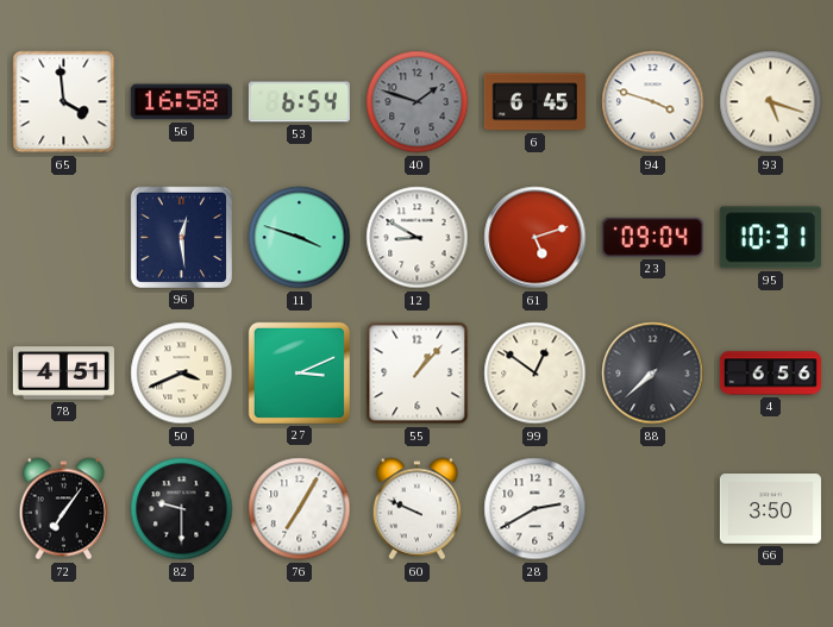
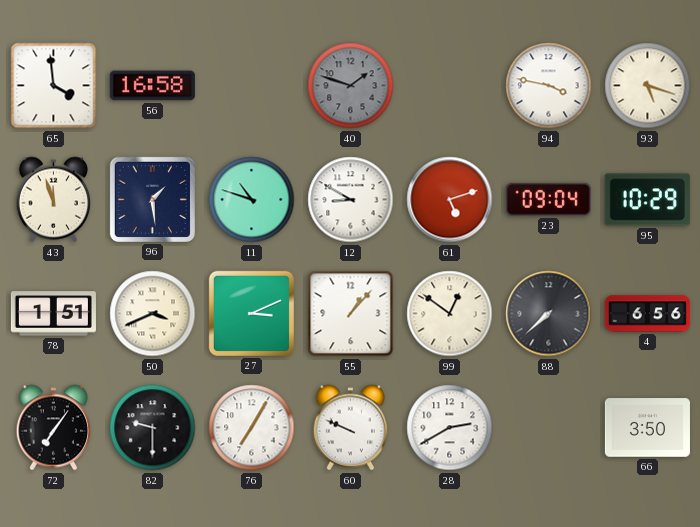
53: 6:54 -> none (299, 102)
6: 6:45 -> none (534, 102)
94: 3:48 -> 3:47 (549, 86)
43: none -> 11:57 (54, 200)
96: 12:29 -> 1:29 (152, 199)
11: 3:48 -> 10:48 (252, 200)
95: 10:31 -> 10:29 (647, 200)
78: 4:51 -> 1:51 (53, 314)
